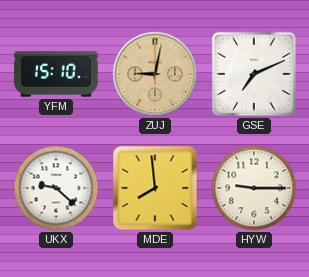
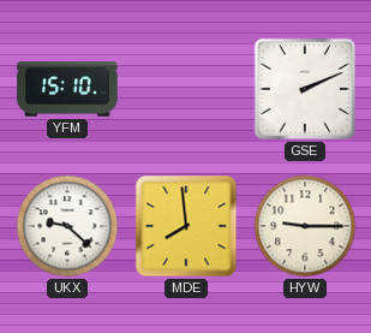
ZUJ: 9:02 -> none (155, 74)
GSE: 7:11 -> 2:11 (305, 89)
